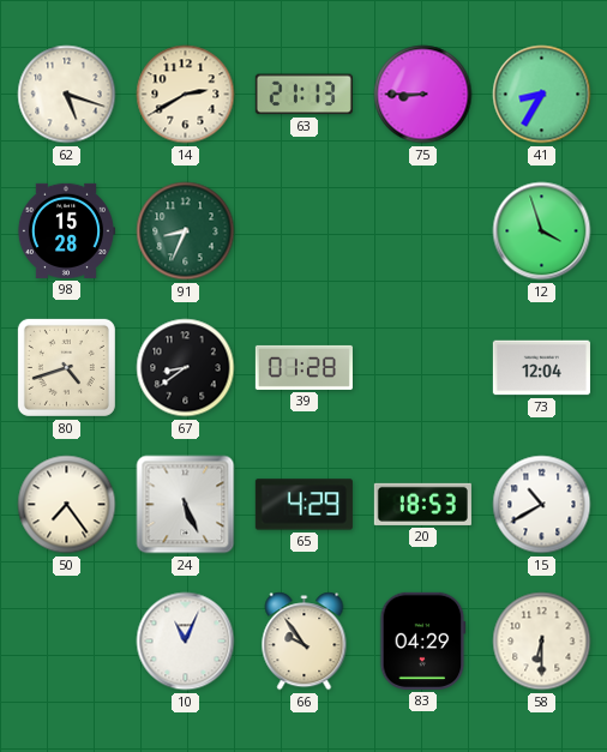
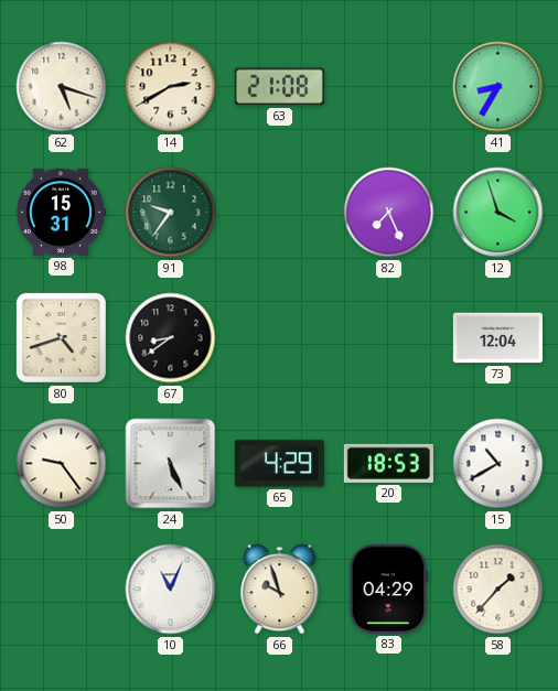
63: 21:13 -> 21:08 (279, 87)
75: 8:45 -> none (423, 95)
98: 15:28 -> 15:31 (61, 212)
91: 8:34 -> 9:36 (171, 213)
82: none -> 7:26 (389, 213)
39: 01:28 -> none (303, 367)
50: 7:24 -> 9:24 (62, 464)
66: 9:54 -> 9:57 (280, 590)
58: 6:30 -> 1:37 (498, 590)
